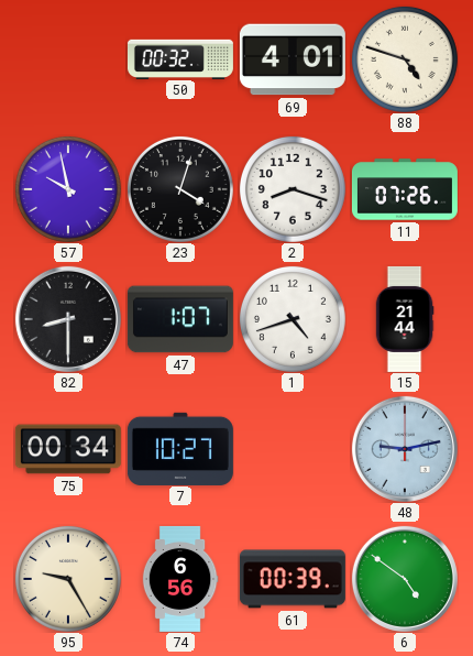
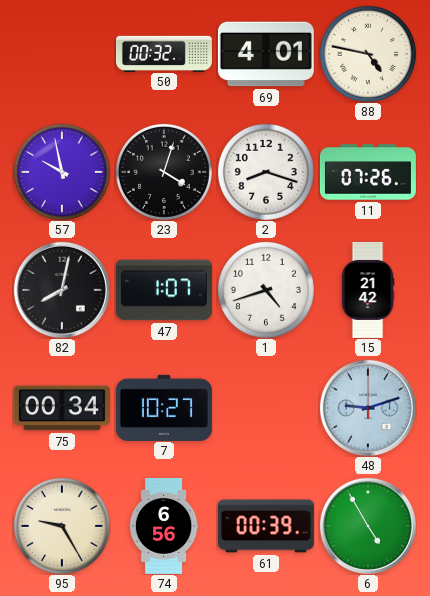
88: 4:48 -> 4:47 (368, 54)
82: 8:30 -> 8:02 (62, 290)
15: 21:44 -> 21:42 (368, 290)
48: 9:13 -> 9:12 (368, 408)
6: 4:51 -> 4:55 (368, 526)
